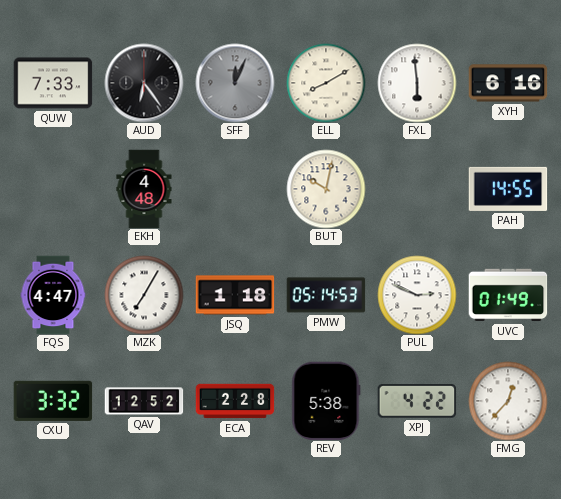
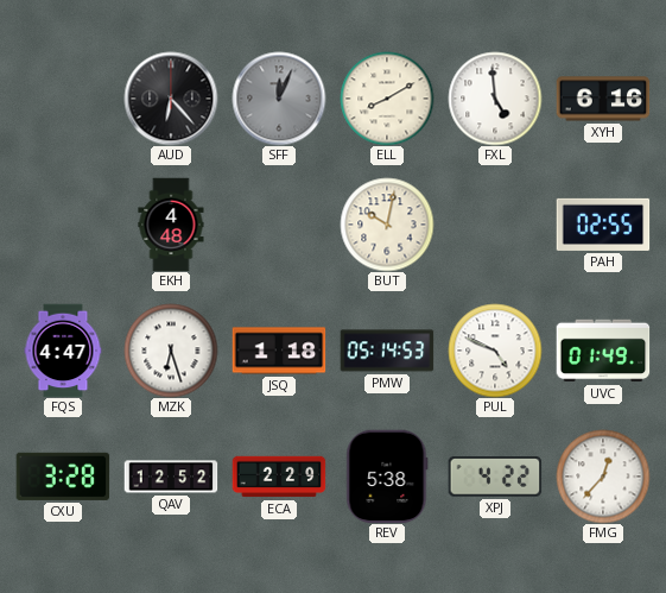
QUW: 7:33 -> none (53, 83)
AUD: 6:24 -> 6:23 (171, 99)
FXL: 5:59 -> 4:59 (495, 99)
PAH: 14:55 -> 02:55 (603, 225)
MZK: 7:05 -> 6:27 (171, 351)
PUL: 2:49 -> 4:49 (495, 351)
CXU: 3:32 -> 3:28 (63, 477)
ECA: 2:28 -> 2:29 (279, 477)
